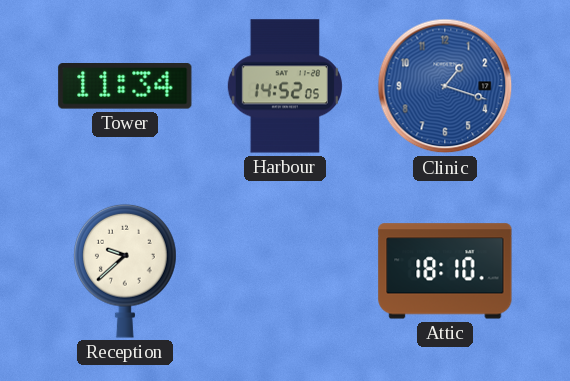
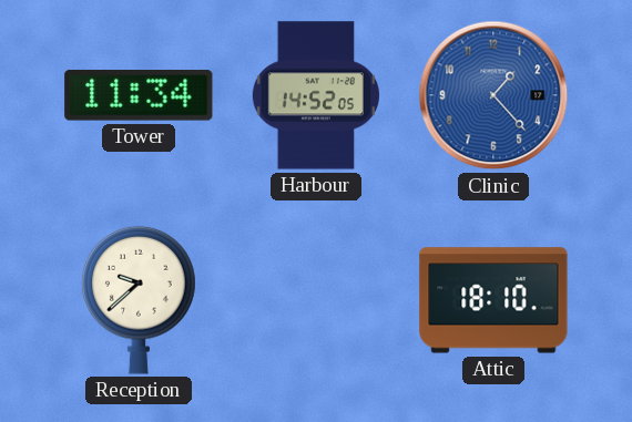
Clinic: 1:18 -> 1:23 (493, 95)
